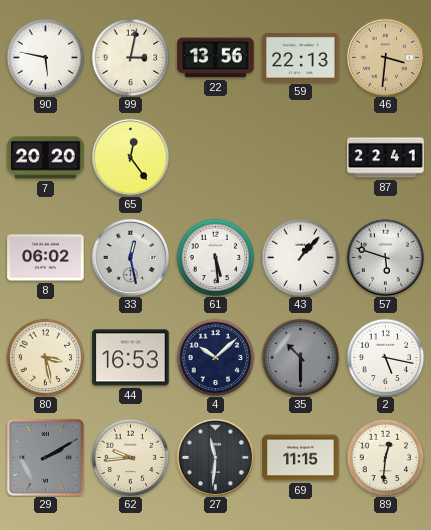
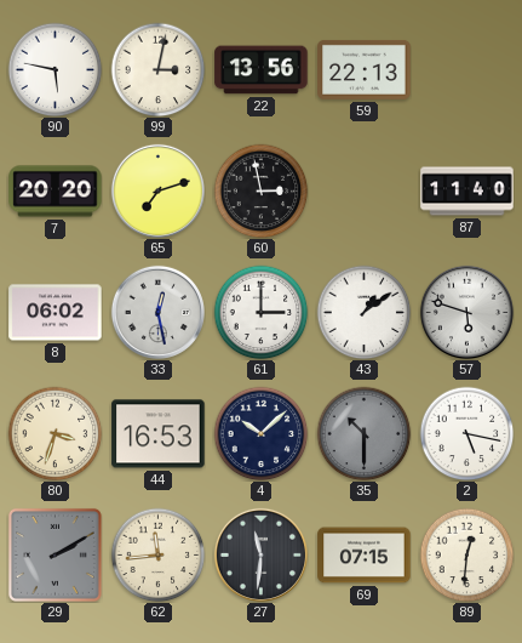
46: 3:31 -> none (385, 57)
65: 12:24 -> 7:12 (157, 190)
60: none -> 2:58 (260, 190)
87: 22:41 -> 11:40 (467, 192)
61: 5:29 -> 3:00 (260, 312)
43: 1:07 -> 1:09 (363, 312)
80: 3:28 -> 3:33 (55, 433)
62: 9:44 -> 11:44 (157, 554)
69: 11:15 -> 07:15 (365, 556)
